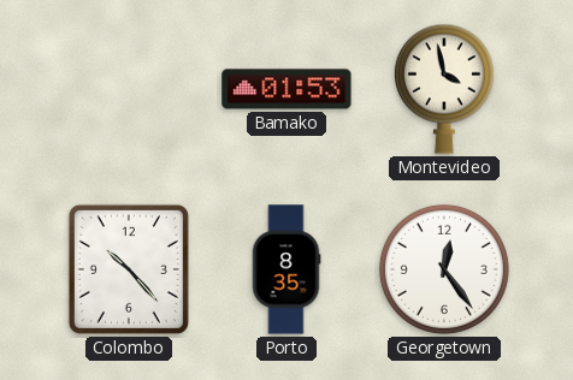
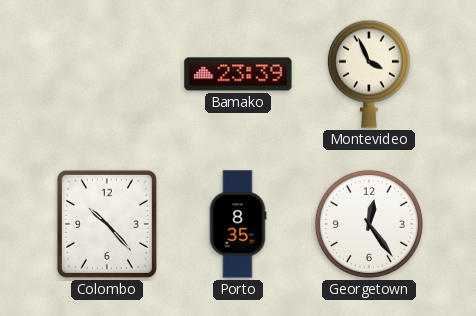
Bamako: 01:53 -> 23:39 (238, 74)
Montevideo: 3:58 -> 3:56 (369, 74)
